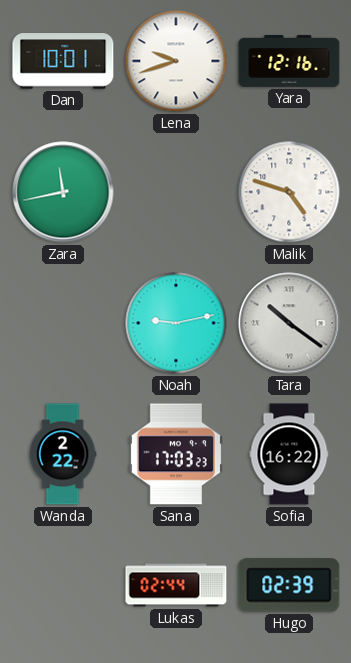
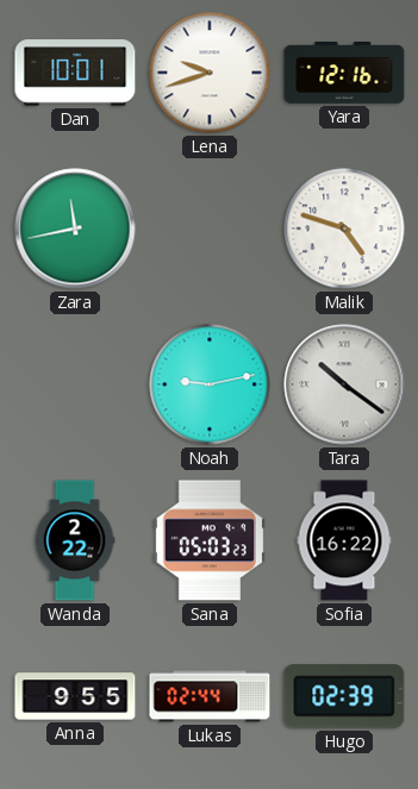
Sana: 17:03 -> 05:03 (210, 540)
Anna: none -> 9:55 (75, 696)
